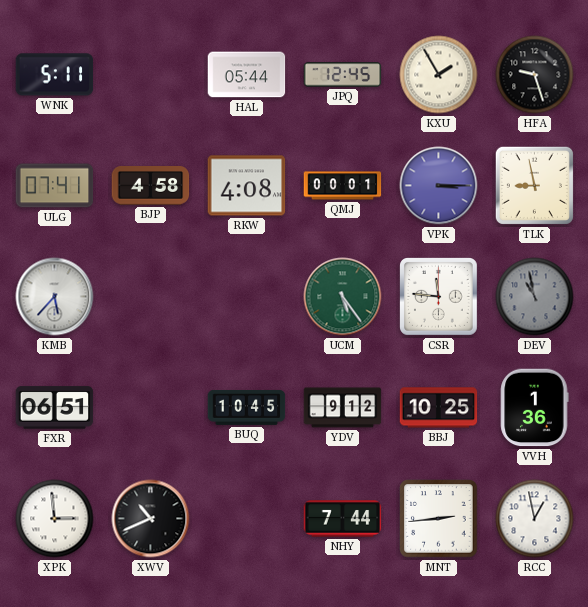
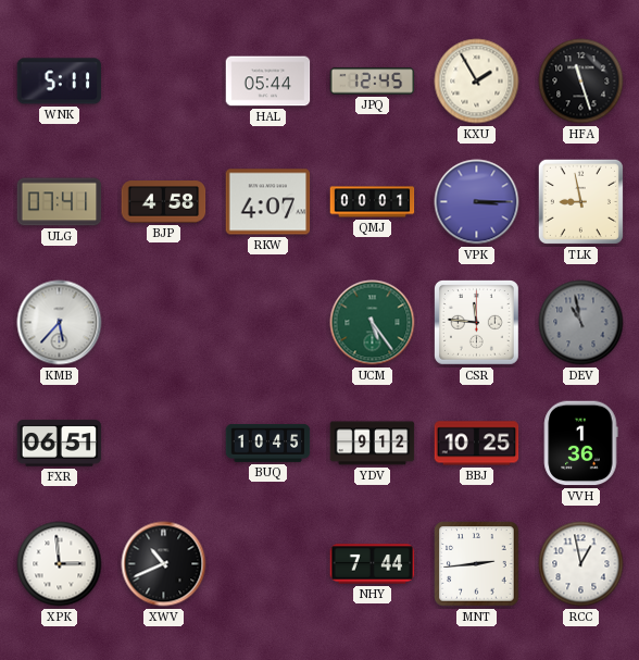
HFA: 9:27 -> 11:27 (581, 82)
RKW: 4:08 -> 4:07 (268, 202)
